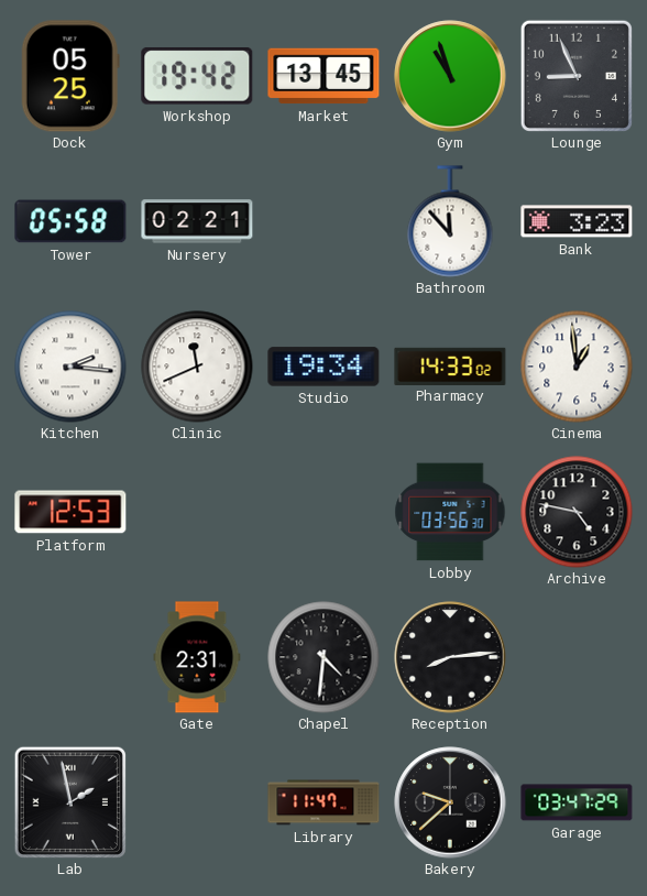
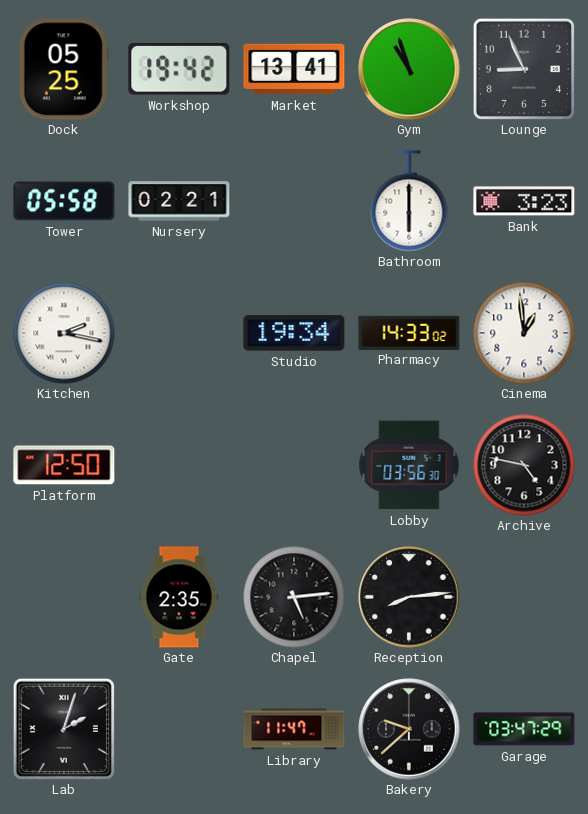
Market: 13:45 -> 13:41 (294, 69)
Bathroom: 11:53 -> 6:00 (409, 201)
Kitchen: 2:16 -> 2:17 (64, 333)
Clinic: 11:41 -> none (197, 367)
Platform: 12:53 -> 12:50 (64, 465)
Gate: 2:31 -> 2:35 (179, 597)
Chapel: 4:31 -> 5:14 (294, 597)
Lab: 1:58 -> 2:03 (64, 729)
